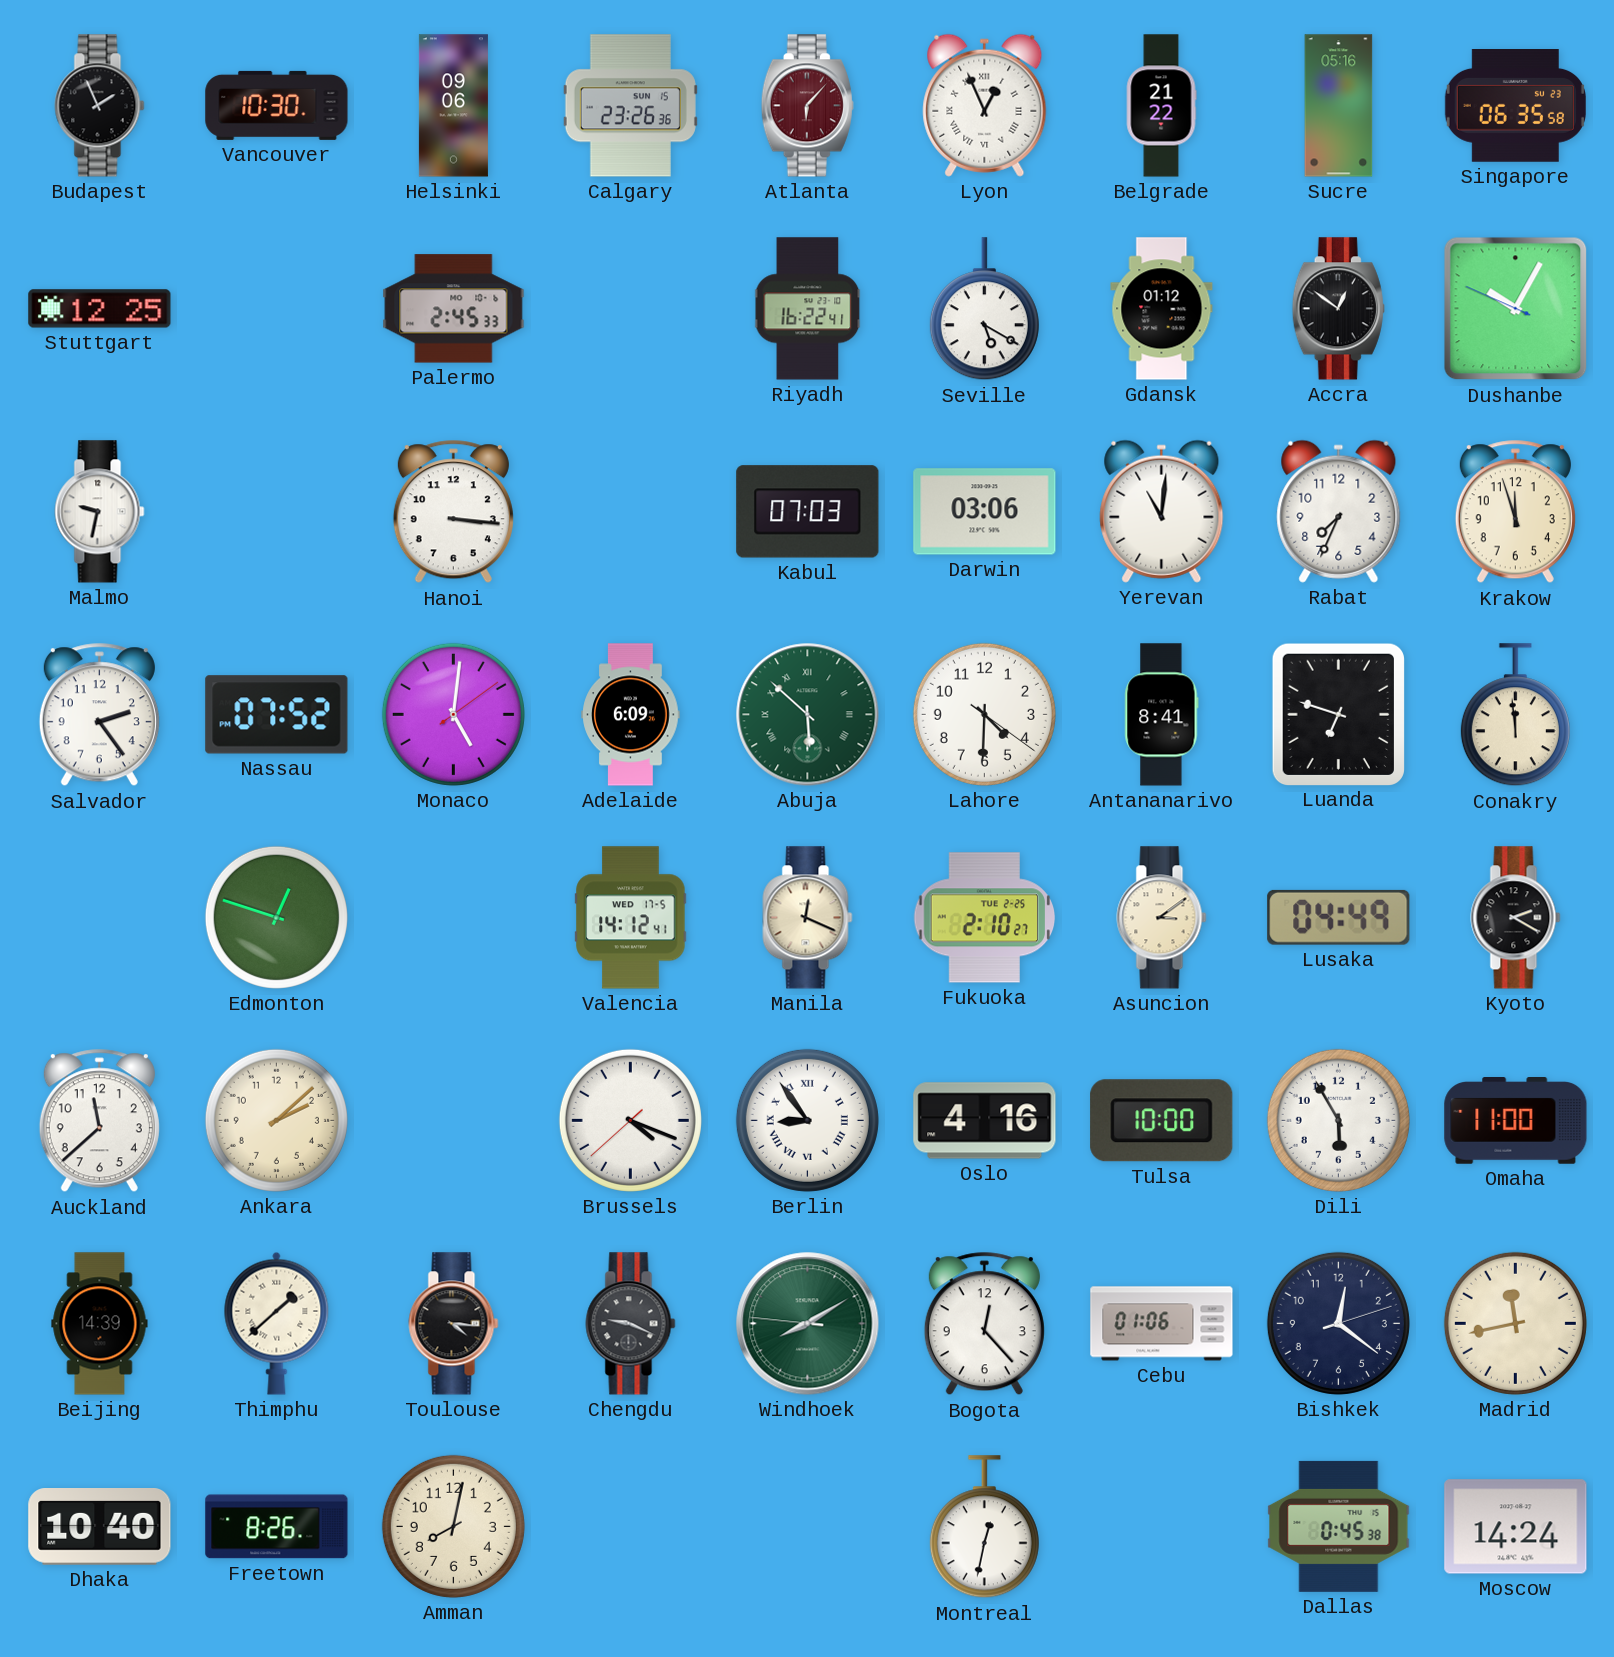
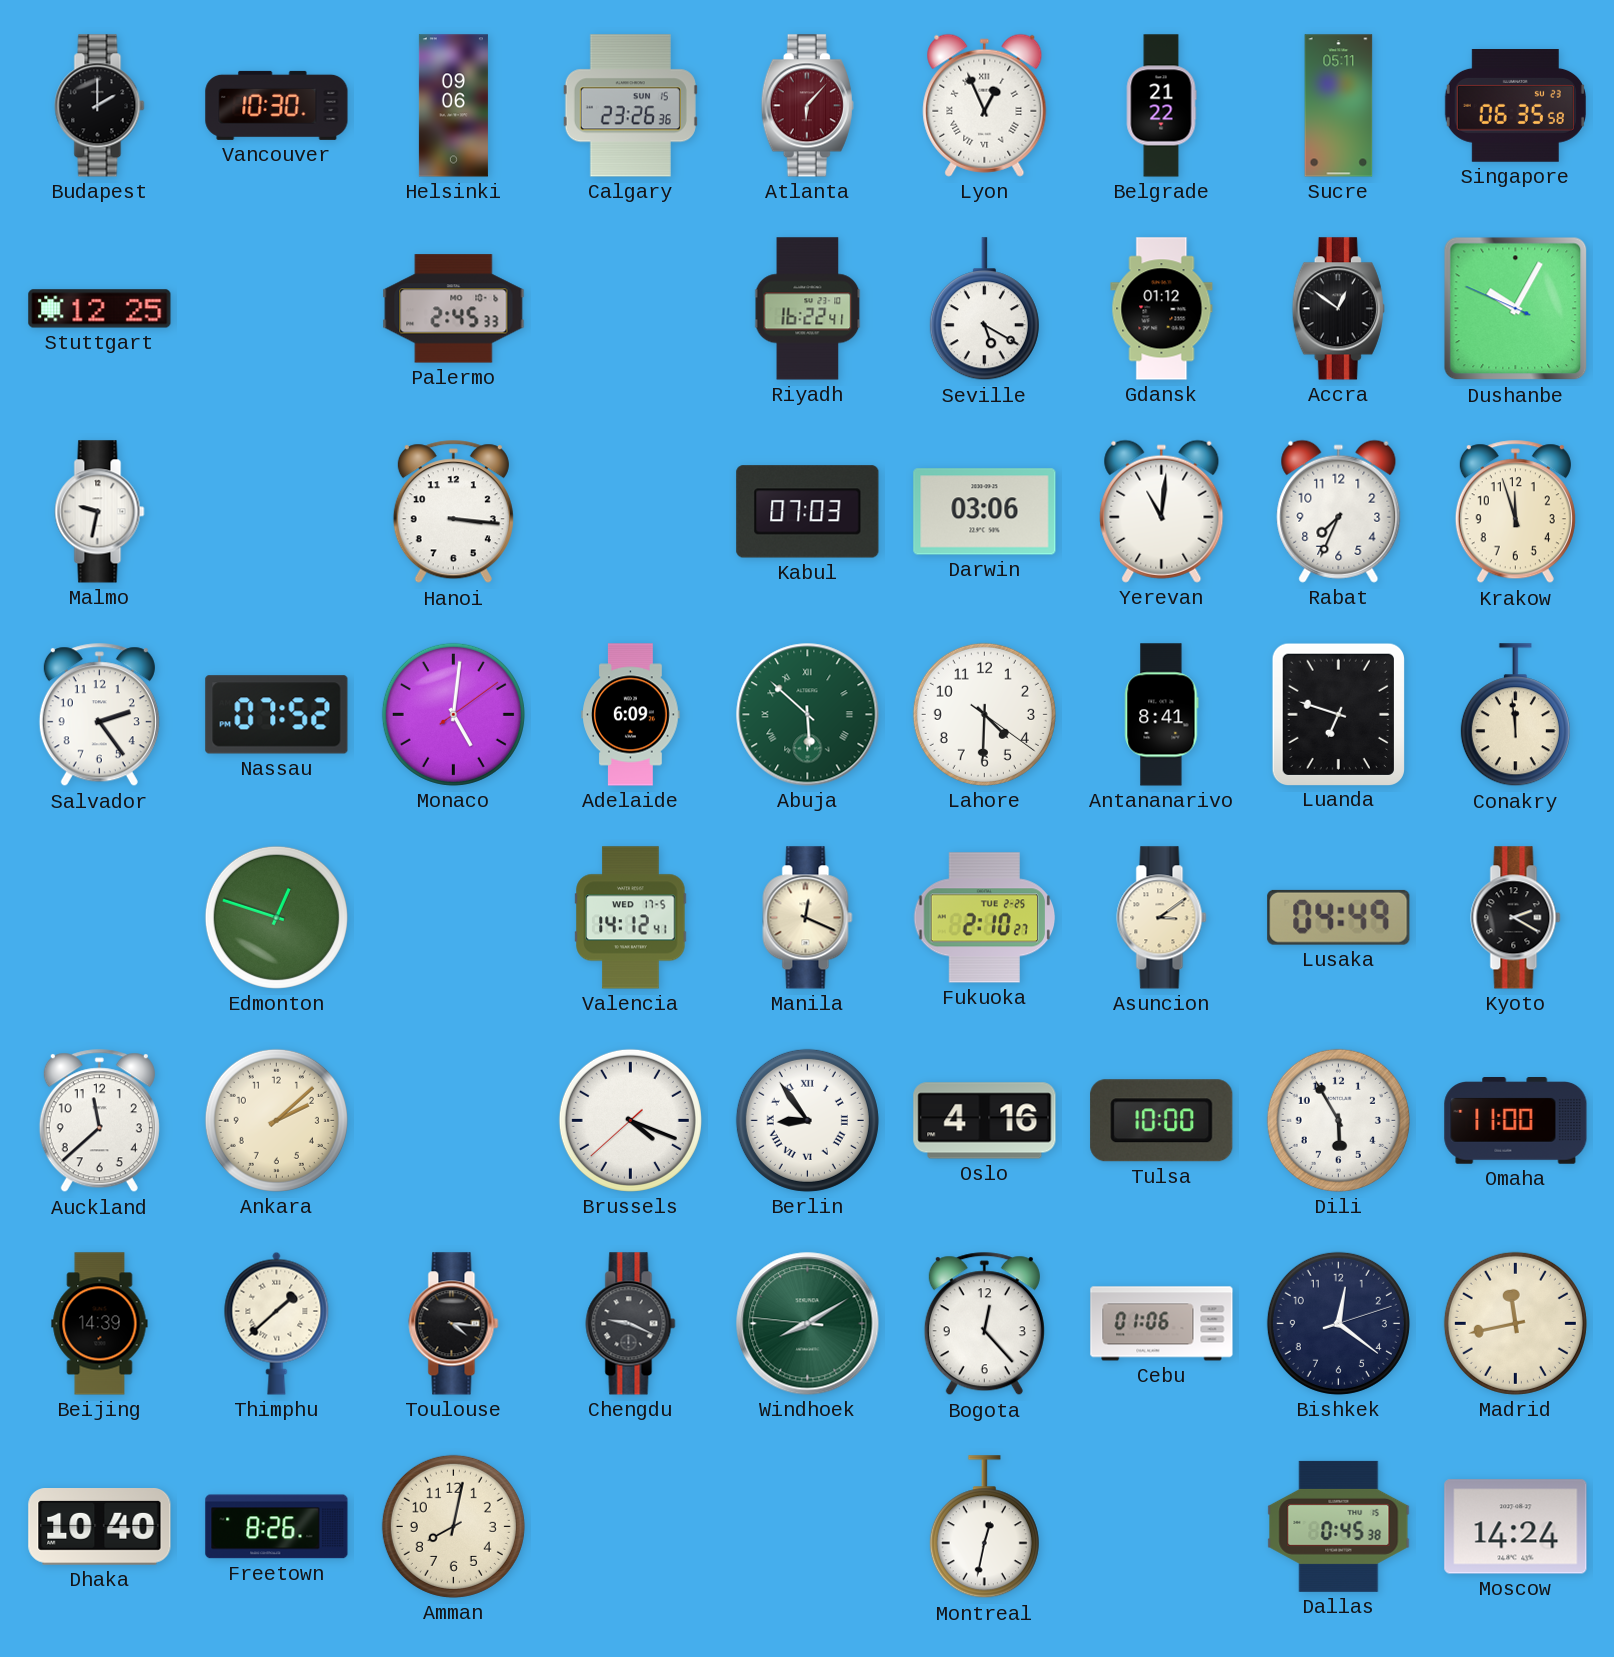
Budapest: 1:56 -> 2:00 (100, 106)
Sucre: 05:16 -> 05:11 (1339, 106)
